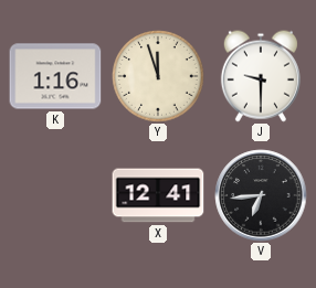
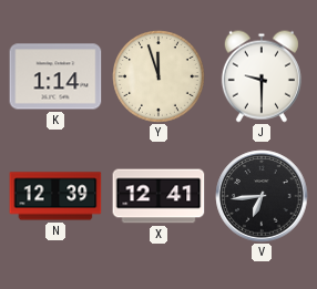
K: 1:16 -> 1:14 (55, 76)
N: none -> 12:39 (55, 196)
